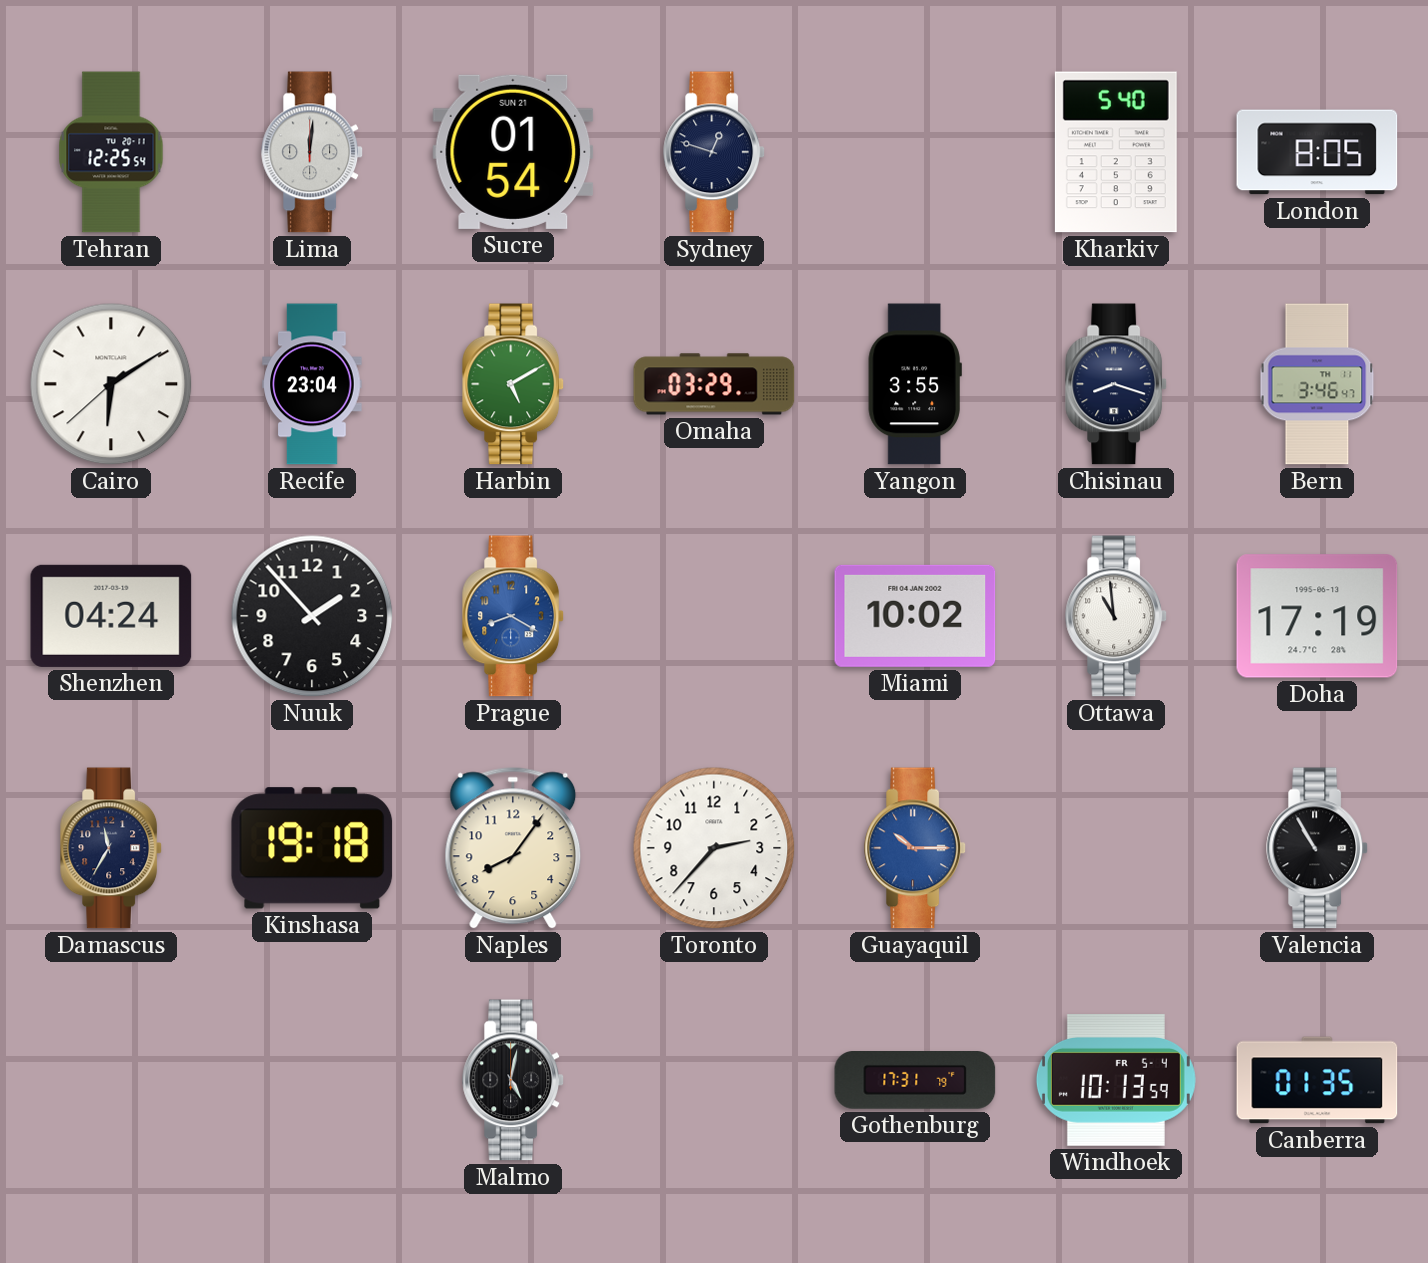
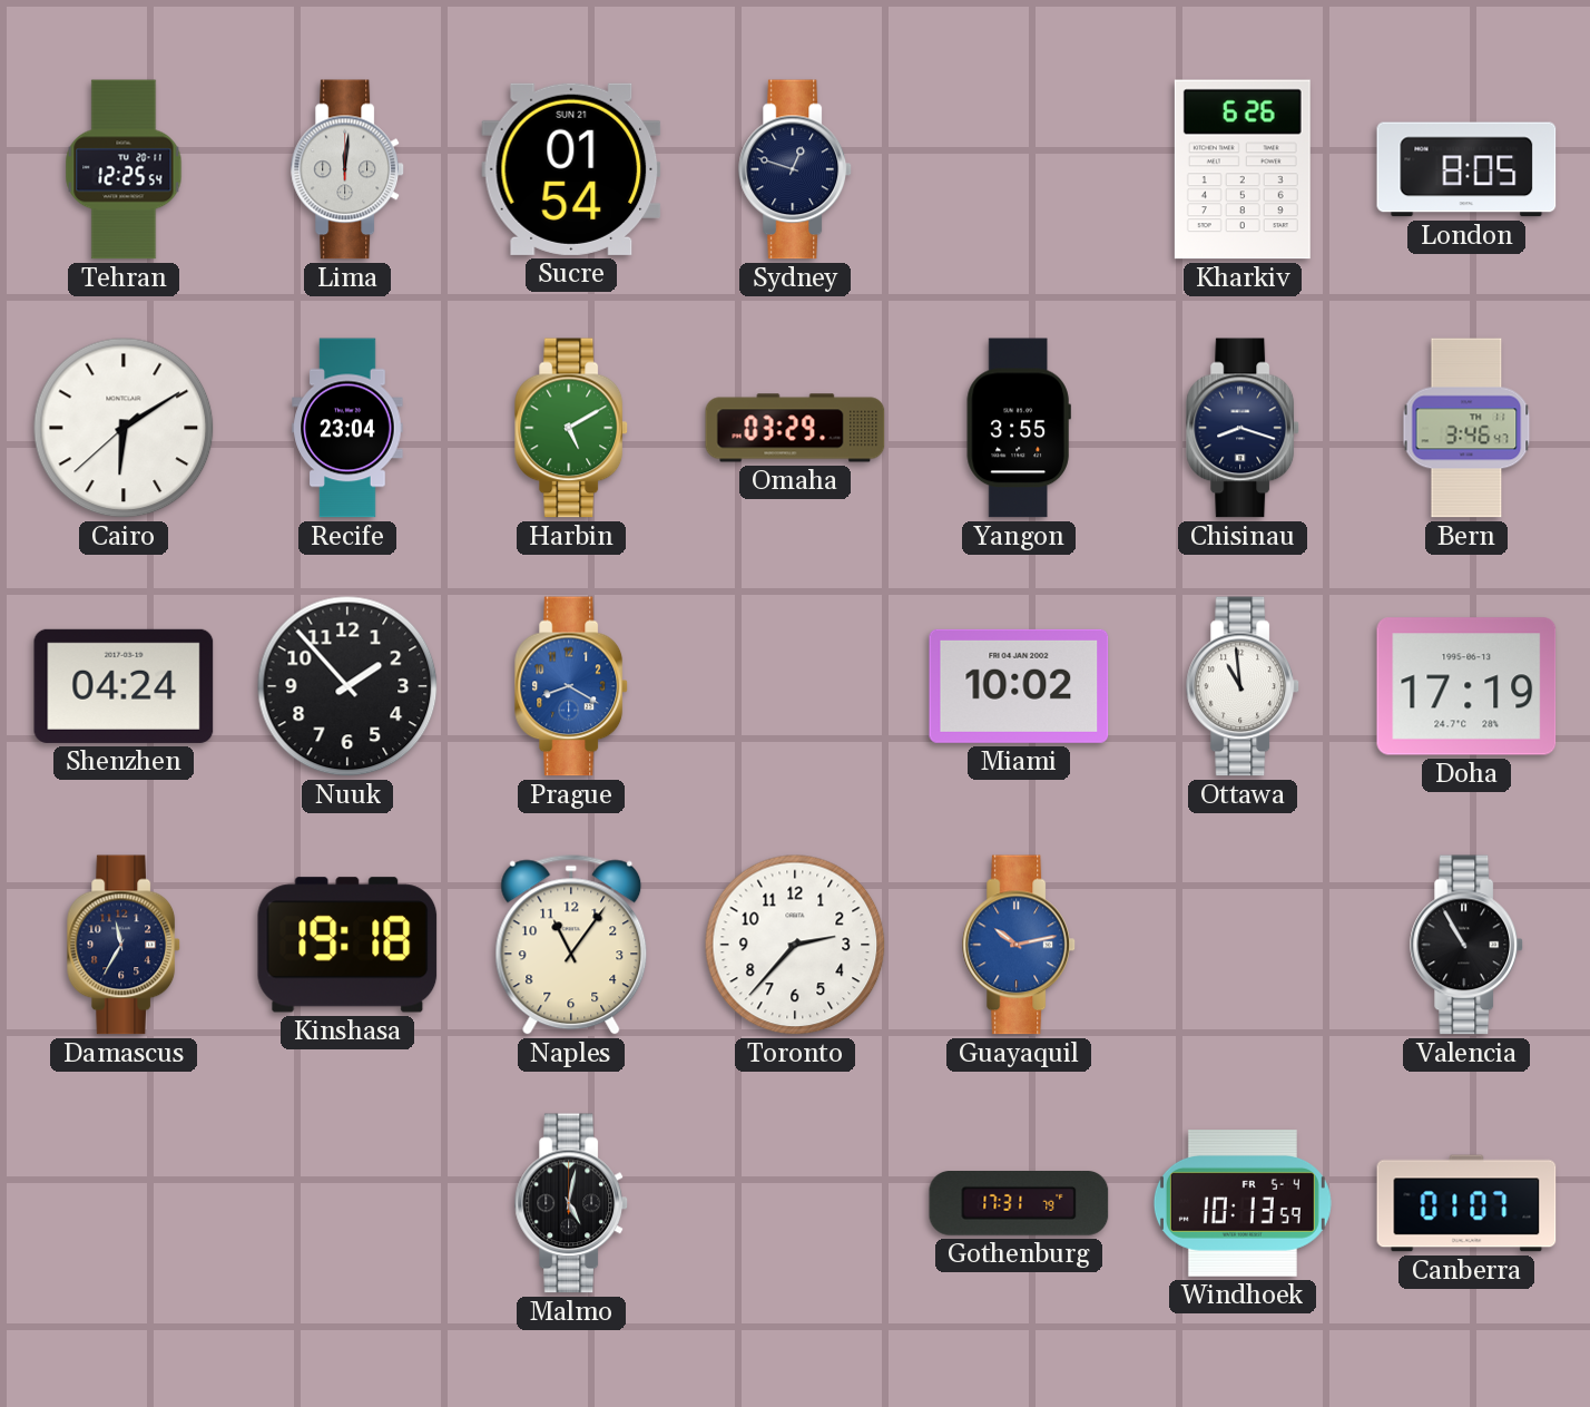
Kharkiv: 5:40 -> 6:26 (1243, 169)
Naples: 8:06 -> 11:06 (571, 945)
Guayaquil: 10:15 -> 10:13 (1020, 945)
Canberra: 01:35 -> 01:07 (1466, 1203)
